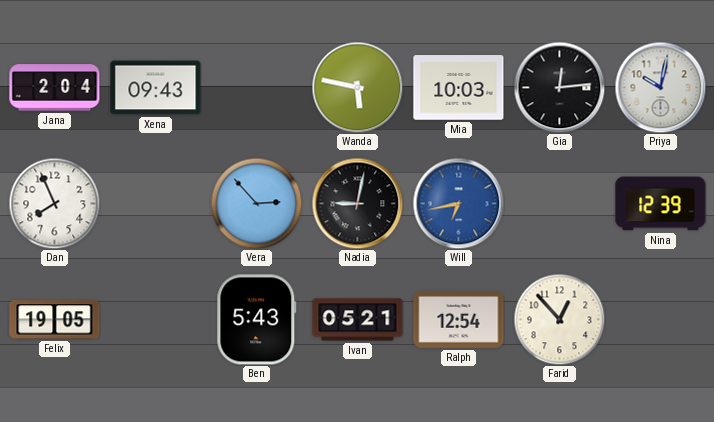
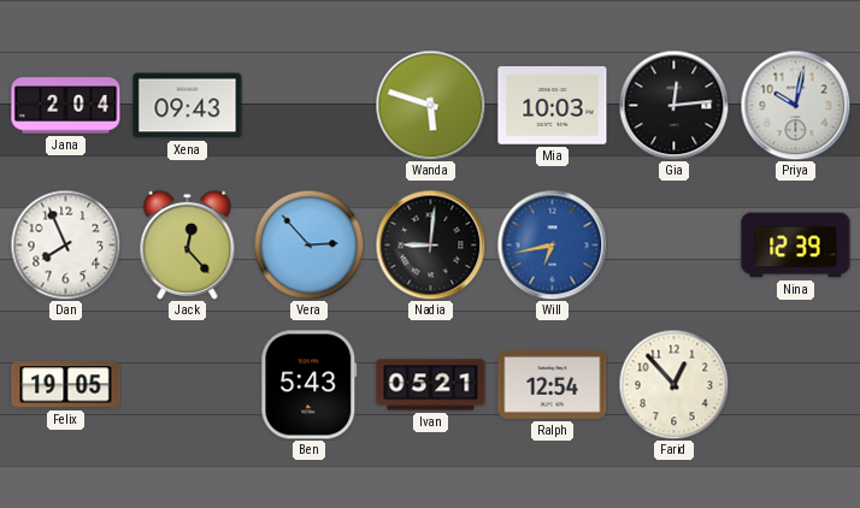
Wanda: 5:47 -> 5:48 (430, 105)
Jack: none -> 12:23 (188, 244)
Nadia: 9:02 -> 9:01 (430, 244)
